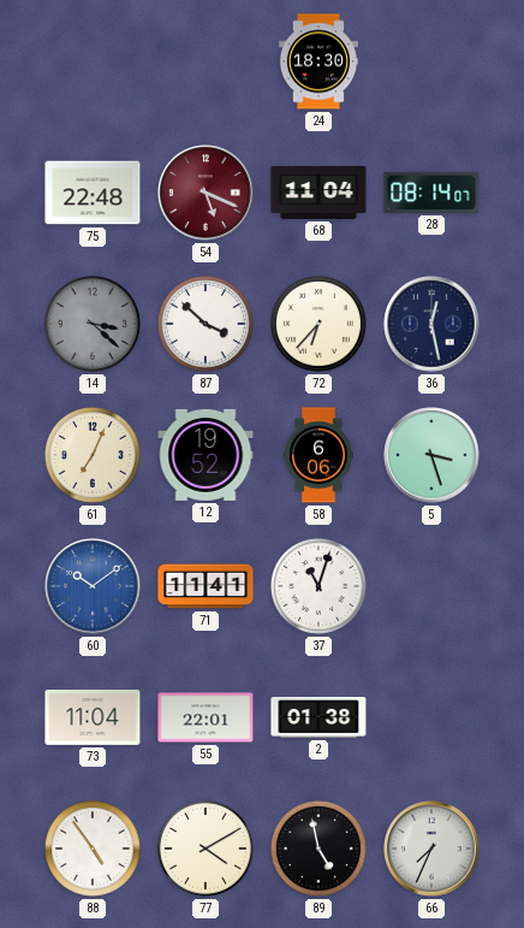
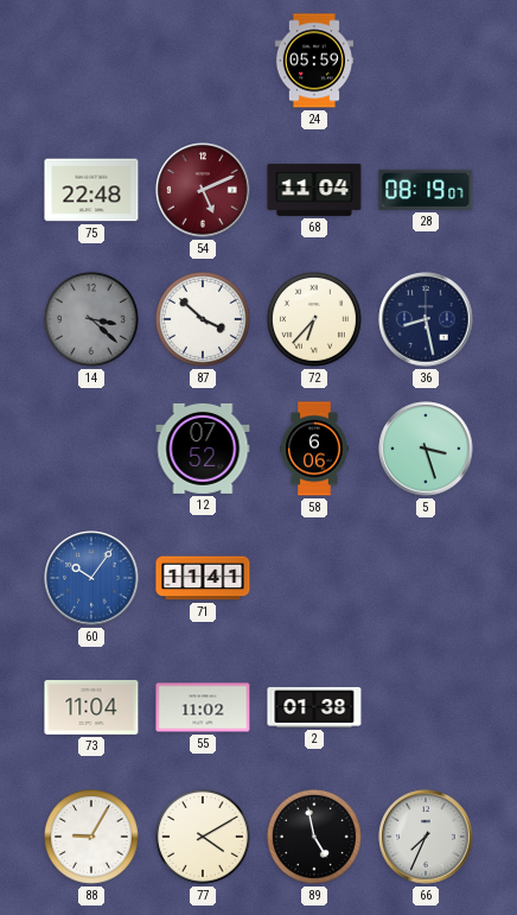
24: 18:30 -> 05:59 (314, 61)
54: 5:19 -> 5:11 (203, 190)
28: 08:14 -> 08:19 (426, 190)
36: 12:28 -> 8:28 (426, 319)
61: 7:04 -> none (93, 455)
12: 19:52 -> 07:52 (203, 449)
60: 10:09 -> 10:06 (91, 578)
37: 11:03 -> none (318, 586)
55: 22:01 -> 11:02 (203, 707)
88: 4:54 -> 9:05 (91, 837)
